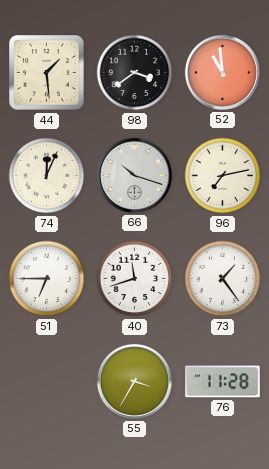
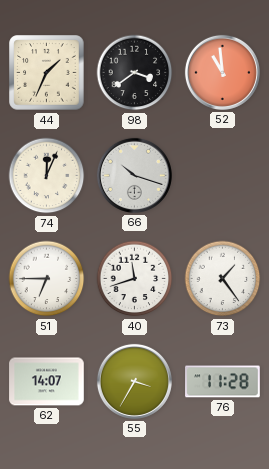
44: 1:29 -> 1:34 (47, 73)
96: 7:13 -> none (223, 176)
62: none -> 14:07 (47, 382)
